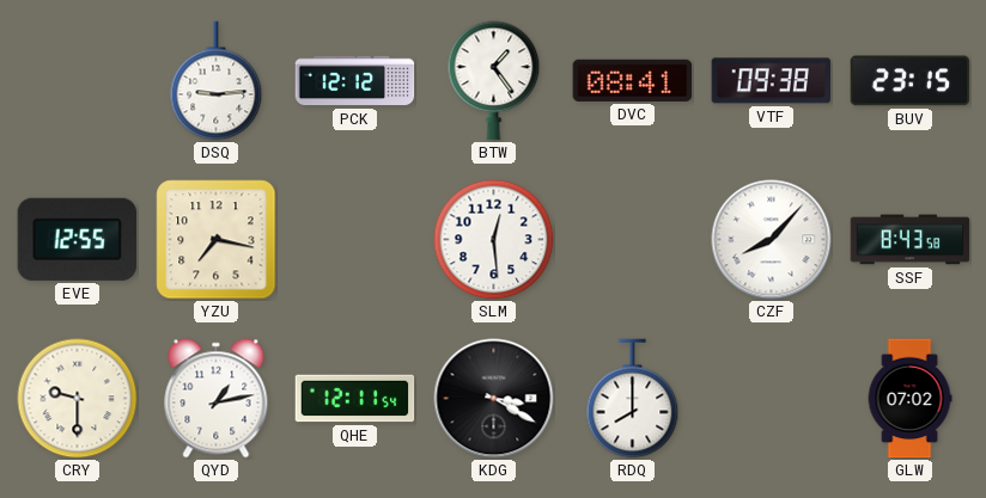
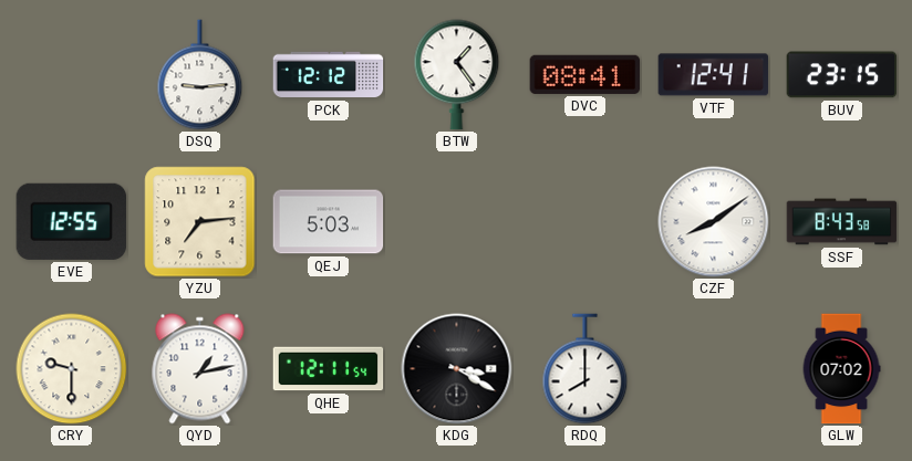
VTF: 09:38 -> 12:41 (714, 75)
YZU: 7:17 -> 7:14 (200, 222)
QEJ: none -> 5:03 (329, 222)
SLM: 12:29 -> none (494, 240)
CZF: 8:07 -> 8:09 (714, 222)
